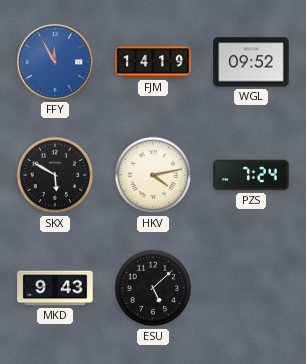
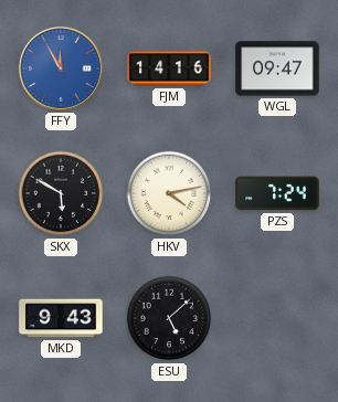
FJM: 14:19 -> 14:16 (169, 68)
WGL: 09:52 -> 09:47 (277, 68)
